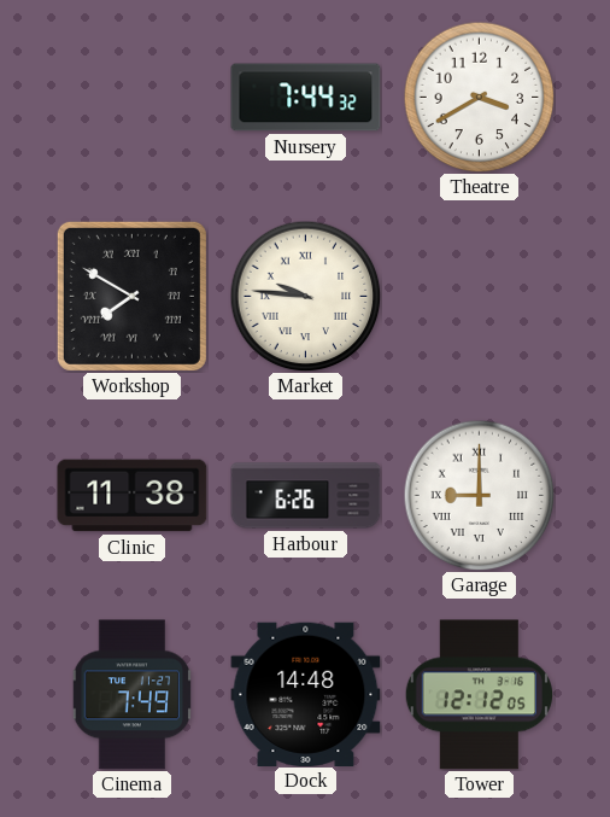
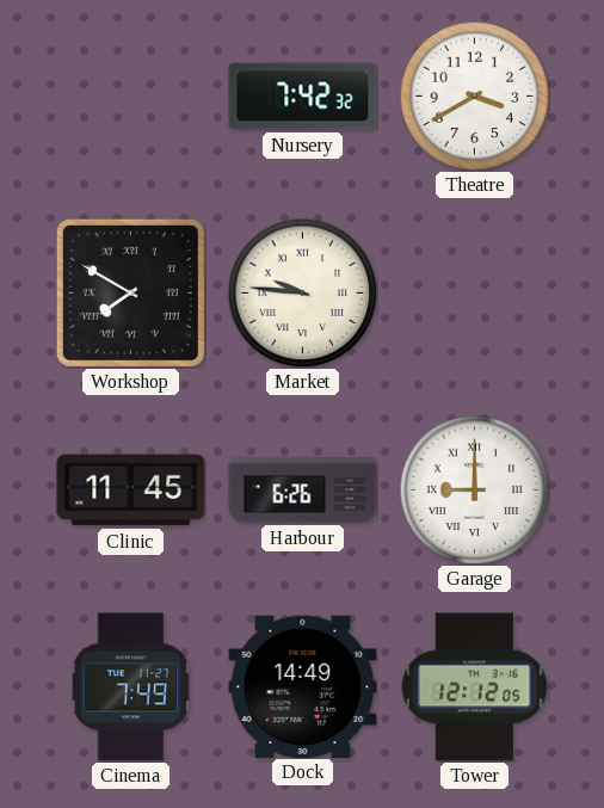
Nursery: 7:44 -> 7:42 (303, 97)
Clinic: 11:38 -> 11:45 (131, 491)
Dock: 14:48 -> 14:49 (303, 686)
